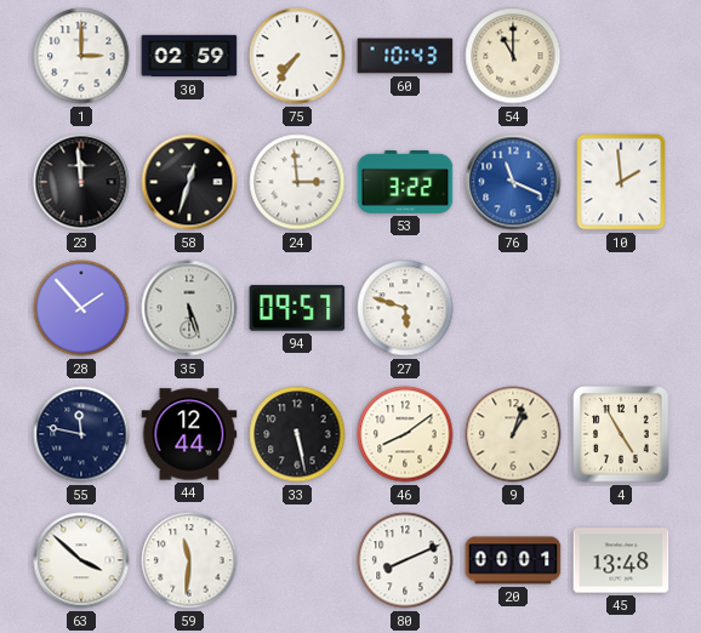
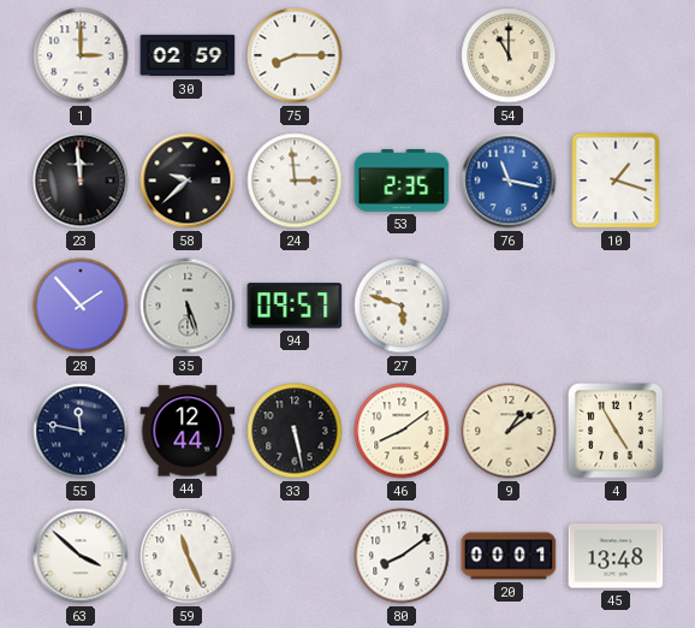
75: 7:36 -> 8:15 (295, 55)
60: 10:43 -> none (405, 56)
58: 12:33 -> 9:38 (188, 180)
53: 3:22 -> 2:35 (402, 180)
76: 11:19 -> 11:17 (509, 180)
10: 1:59 -> 1:18 (616, 180)
9: 1:03 -> 1:09 (509, 431)
59: 11:31 -> 11:26 (188, 556)
80: 8:11 -> 8:09 (402, 556)
